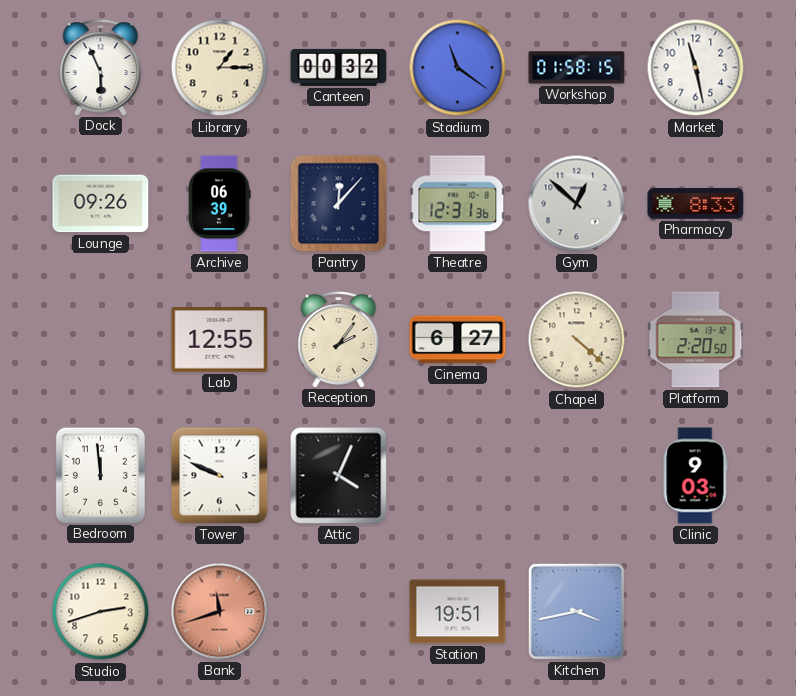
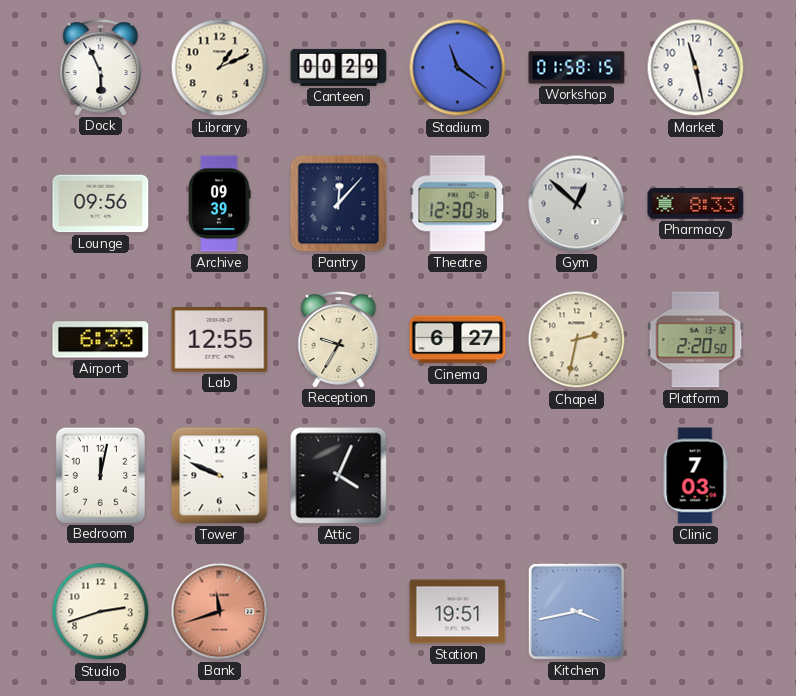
Library: 1:15 -> 1:11 (220, 68)
Canteen: 00:32 -> 00:29 (339, 67)
Lounge: 09:26 -> 09:56 (101, 204)
Archive: 06:39 -> 09:39 (220, 204)
Theatre: 12:31 -> 12:30 (458, 204)
Airport: none -> 6:33 (101, 340)
Reception: 2:06 -> 9:35 (339, 340)
Chapel: 4:22 -> 2:32 (577, 340)
Bedroom: 11:59 -> 12:02 (100, 475)
Clinic: 9:03 -> 7:03 (695, 476)
